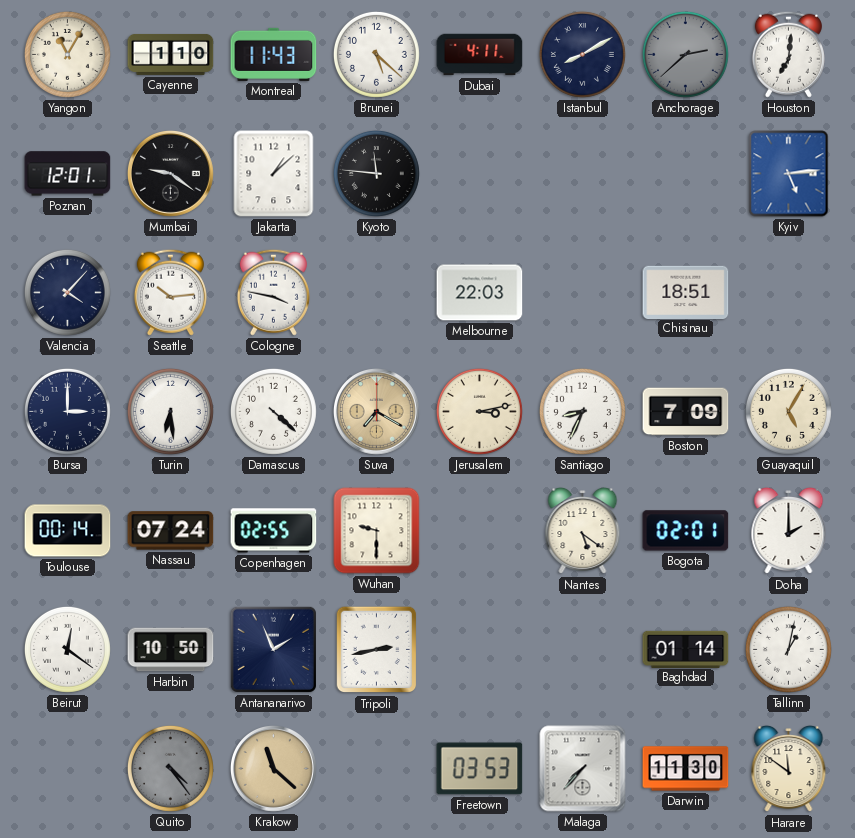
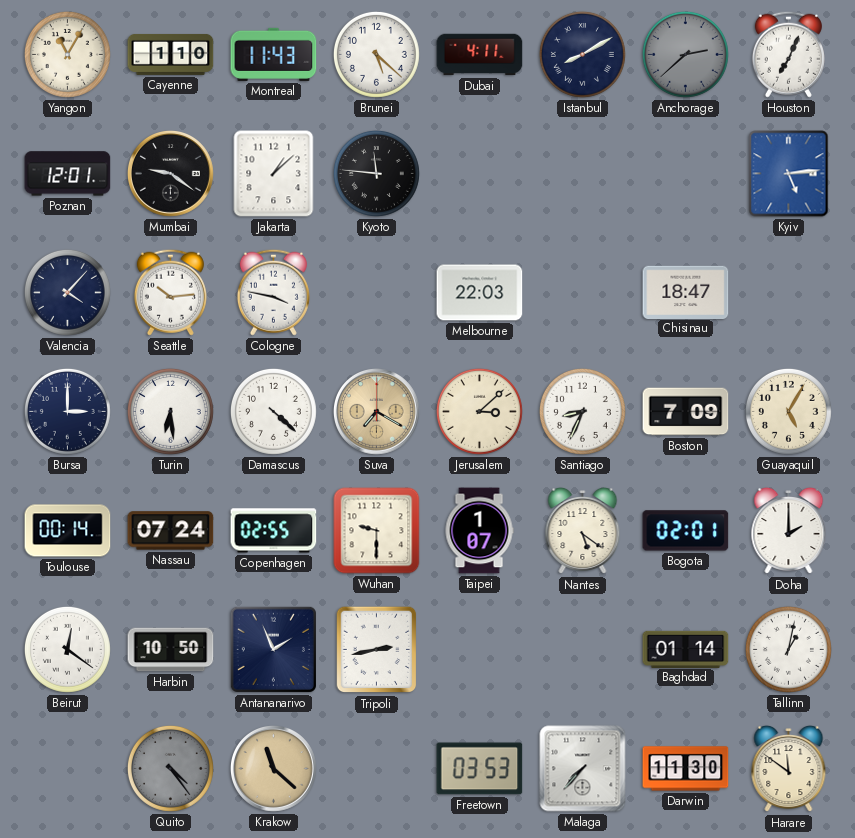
Houston: 7:01 -> 7:04 (788, 54)
Chisinau: 18:51 -> 18:47 (686, 292)
Jerusalem: 3:13 -> 3:08 (479, 411)
Taipei: none -> 1:07 (479, 531)
